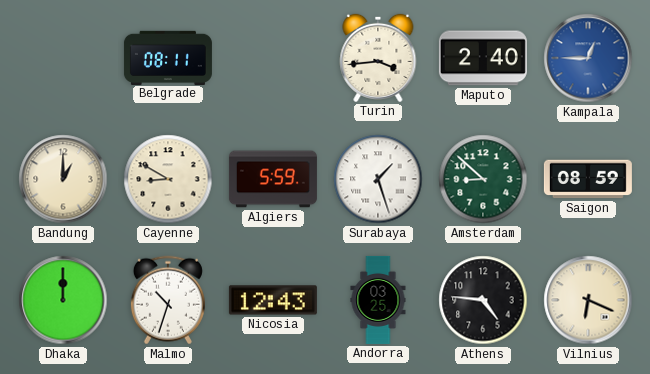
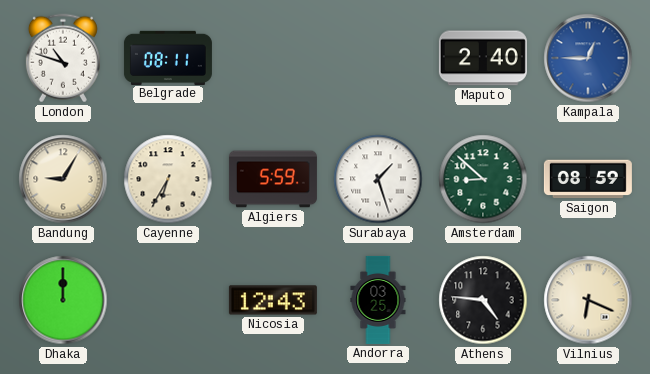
London: none -> 10:48 (63, 58)
Turin: 3:44 -> none (378, 58)
Bandung: 1:00 -> 9:05 (63, 179)
Cayenne: 8:50 -> 6:35 (168, 179)
Malmo: 10:33 -> none (168, 300)
